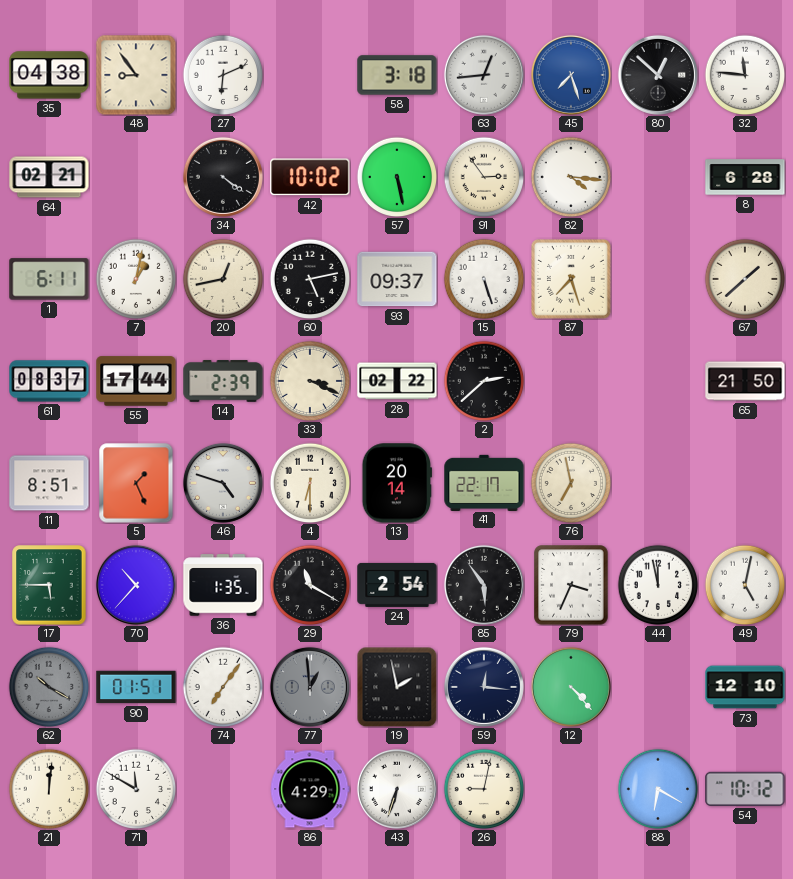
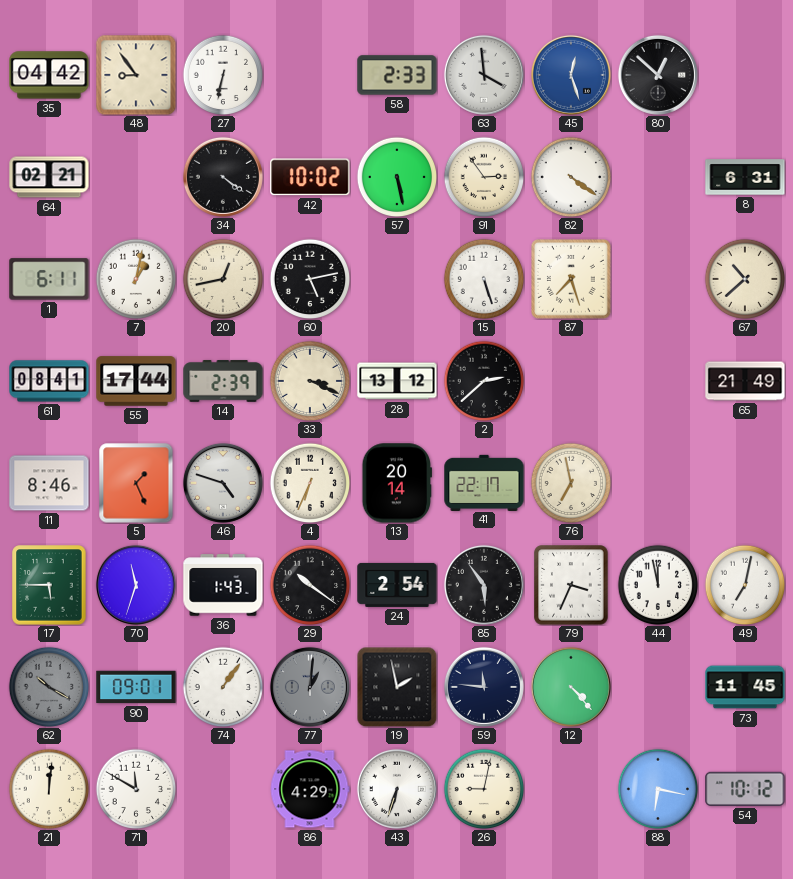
35: 04:38 -> 04:42 (49, 75)
27: 6:11 -> 6:32 (223, 75)
58: 3:18 -> 2:33 (397, 75)
63: 12:44 -> 3:59 (484, 75)
45: 7:27 -> 12:27 (571, 75)
32: 11:46 -> none (745, 75)
82: 4:16 -> 4:21 (571, 177)
8: 6:28 -> 6:31 (745, 177)
93: 09:37 -> none (397, 279)
67: 1:38 -> 10:38 (745, 279)
61: 08:37 -> 08:41 (49, 381)
28: 02:22 -> 13:12 (397, 381)
65: 21:50 -> 21:49 (745, 381)
11: 8:51 -> 8:46 (49, 483)
4: 6:30 -> 6:34 (310, 483)
70: 10:37 -> 11:33 (136, 585)
36: 1:35 -> 1:43 (223, 585)
29: 11:20 -> 10:21 (310, 585)
49: 5:02 -> 7:02 (745, 585)
90: 01:51 -> 09:01 (136, 687)
74: 7:06 -> 1:06 (223, 687)
77: 12:59 -> 1:01 (310, 687)
59: 12:16 -> 11:46 (484, 687)
73: 12:10 -> 11:45 (745, 687)
88: 6:20 -> 6:17 (658, 789)
